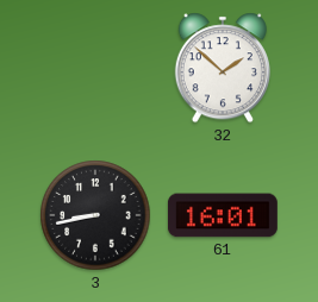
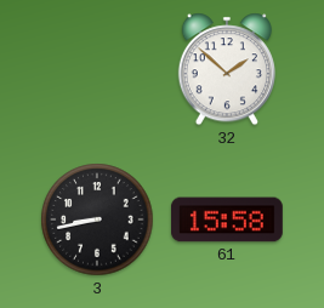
61: 16:01 -> 15:58 (227, 219)
